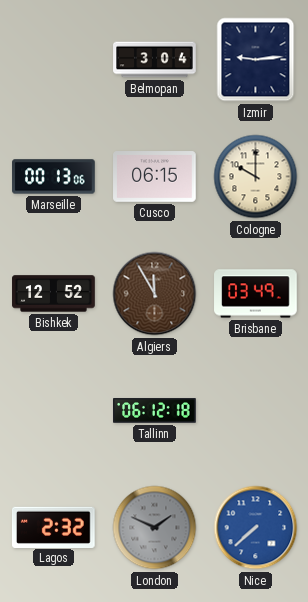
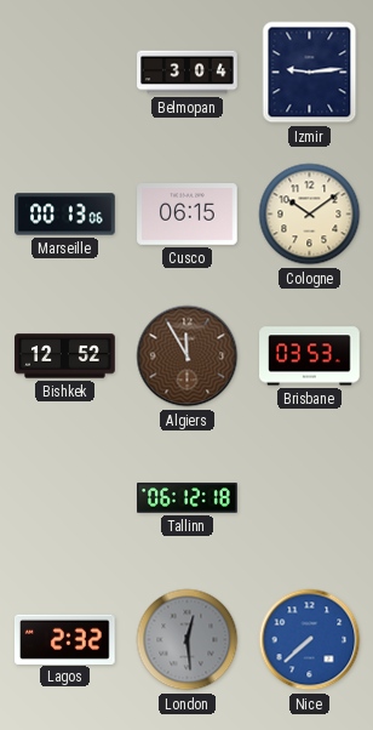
Cologne: 10:00 -> 10:09 (310, 215)
Brisbane: 03:49 -> 03:53 (310, 357)
London: 1:49 -> 12:29 (188, 640)
